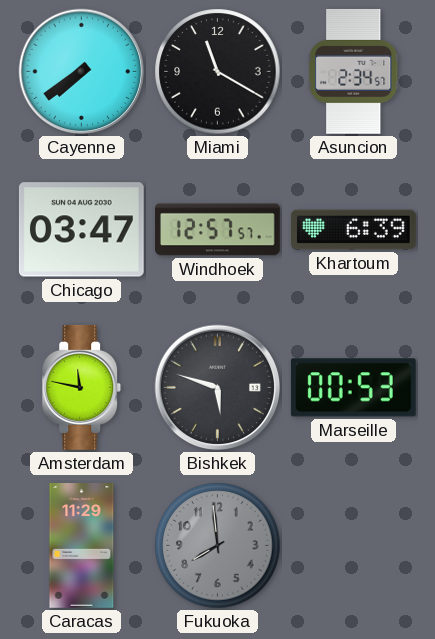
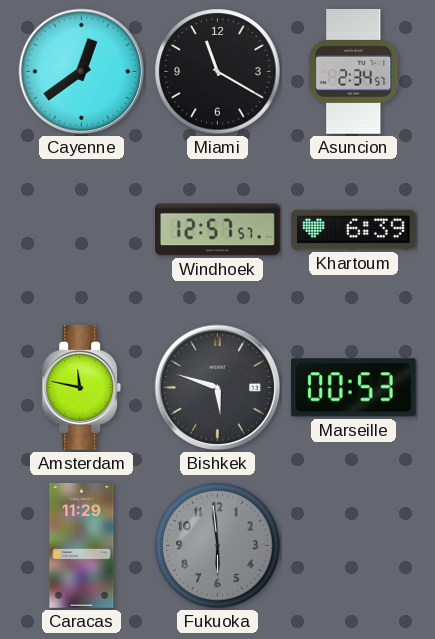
Cayenne: 7:39 -> 12:39 (82, 72)
Chicago: 03:47 -> none (81, 230)
Fukuoka: 7:59 -> 5:59 (218, 546)
